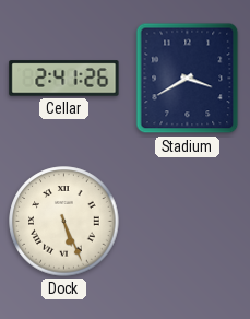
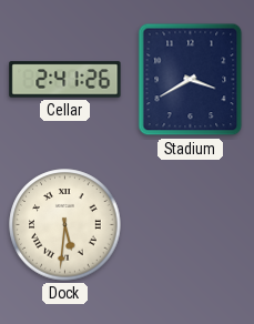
Dock: 5:26 -> 5:31 (65, 225)
